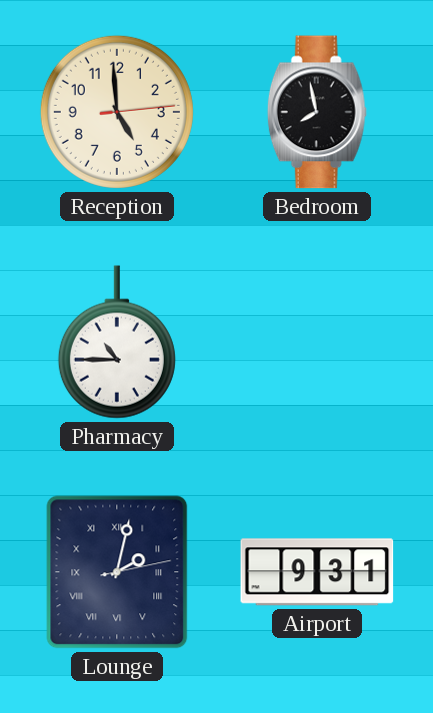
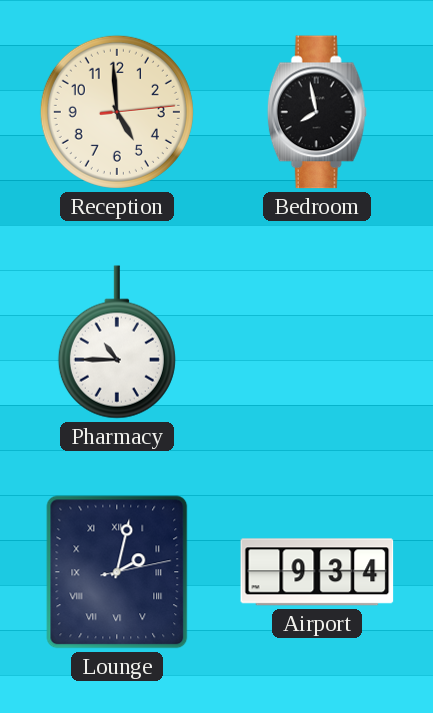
Airport: 9:31 -> 9:34 (317, 572)
